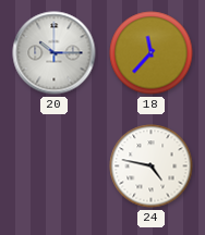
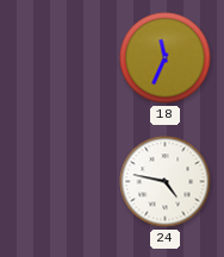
20: 10:15 -> none (55, 53)
18: 11:37 -> 11:34 (166, 58)
